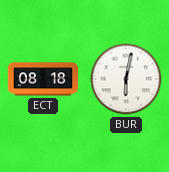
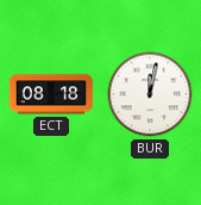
BUR: 6:02 -> 12:02 (150, 94)
